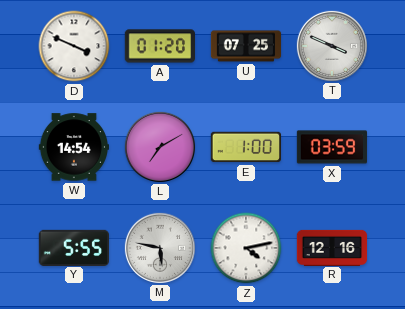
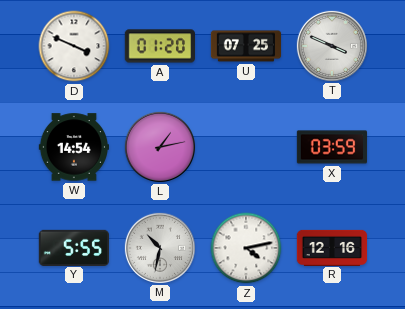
L: 7:10 -> 1:13 (159, 146)
E: 1:00 -> none (245, 147)
M: 5:47 -> 10:32 (159, 247)
